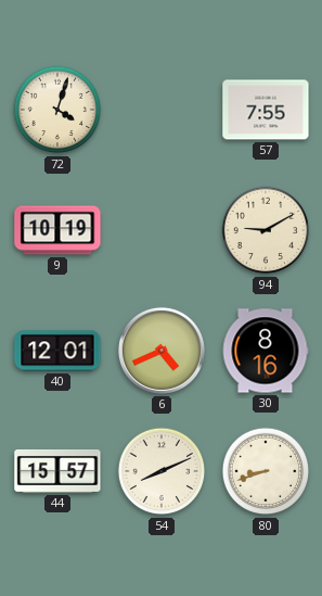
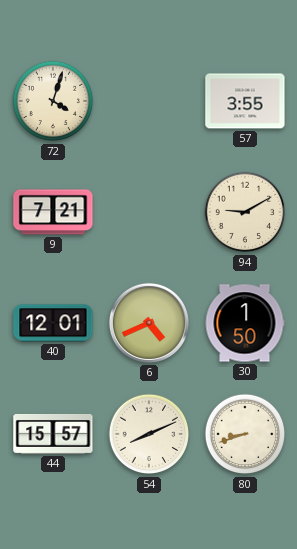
57: 7:55 -> 3:55 (245, 101)
9: 10:19 -> 7:21 (53, 212)
30: 8:16 -> 1:50 (245, 323)
